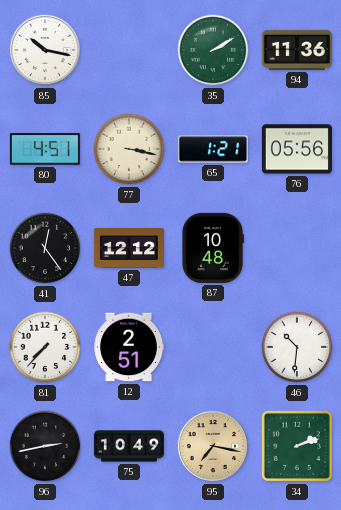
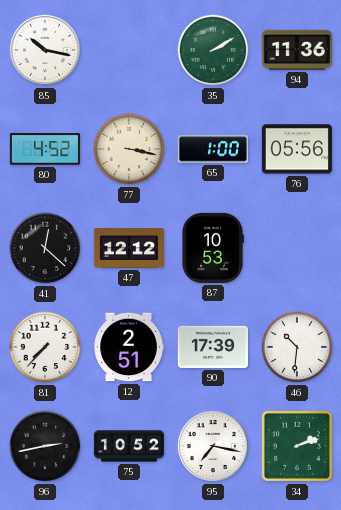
80: 4:51 -> 4:52 (45, 149)
65: 1:21 -> 1:00 (213, 149)
41: 12:24 -> 12:22 (45, 248)
87: 10:48 -> 10:53 (213, 248)
90: none -> 17:39 (213, 347)
75: 10:49 -> 10:52 (128, 446)
95 dial: champagne -> white (213, 446)
